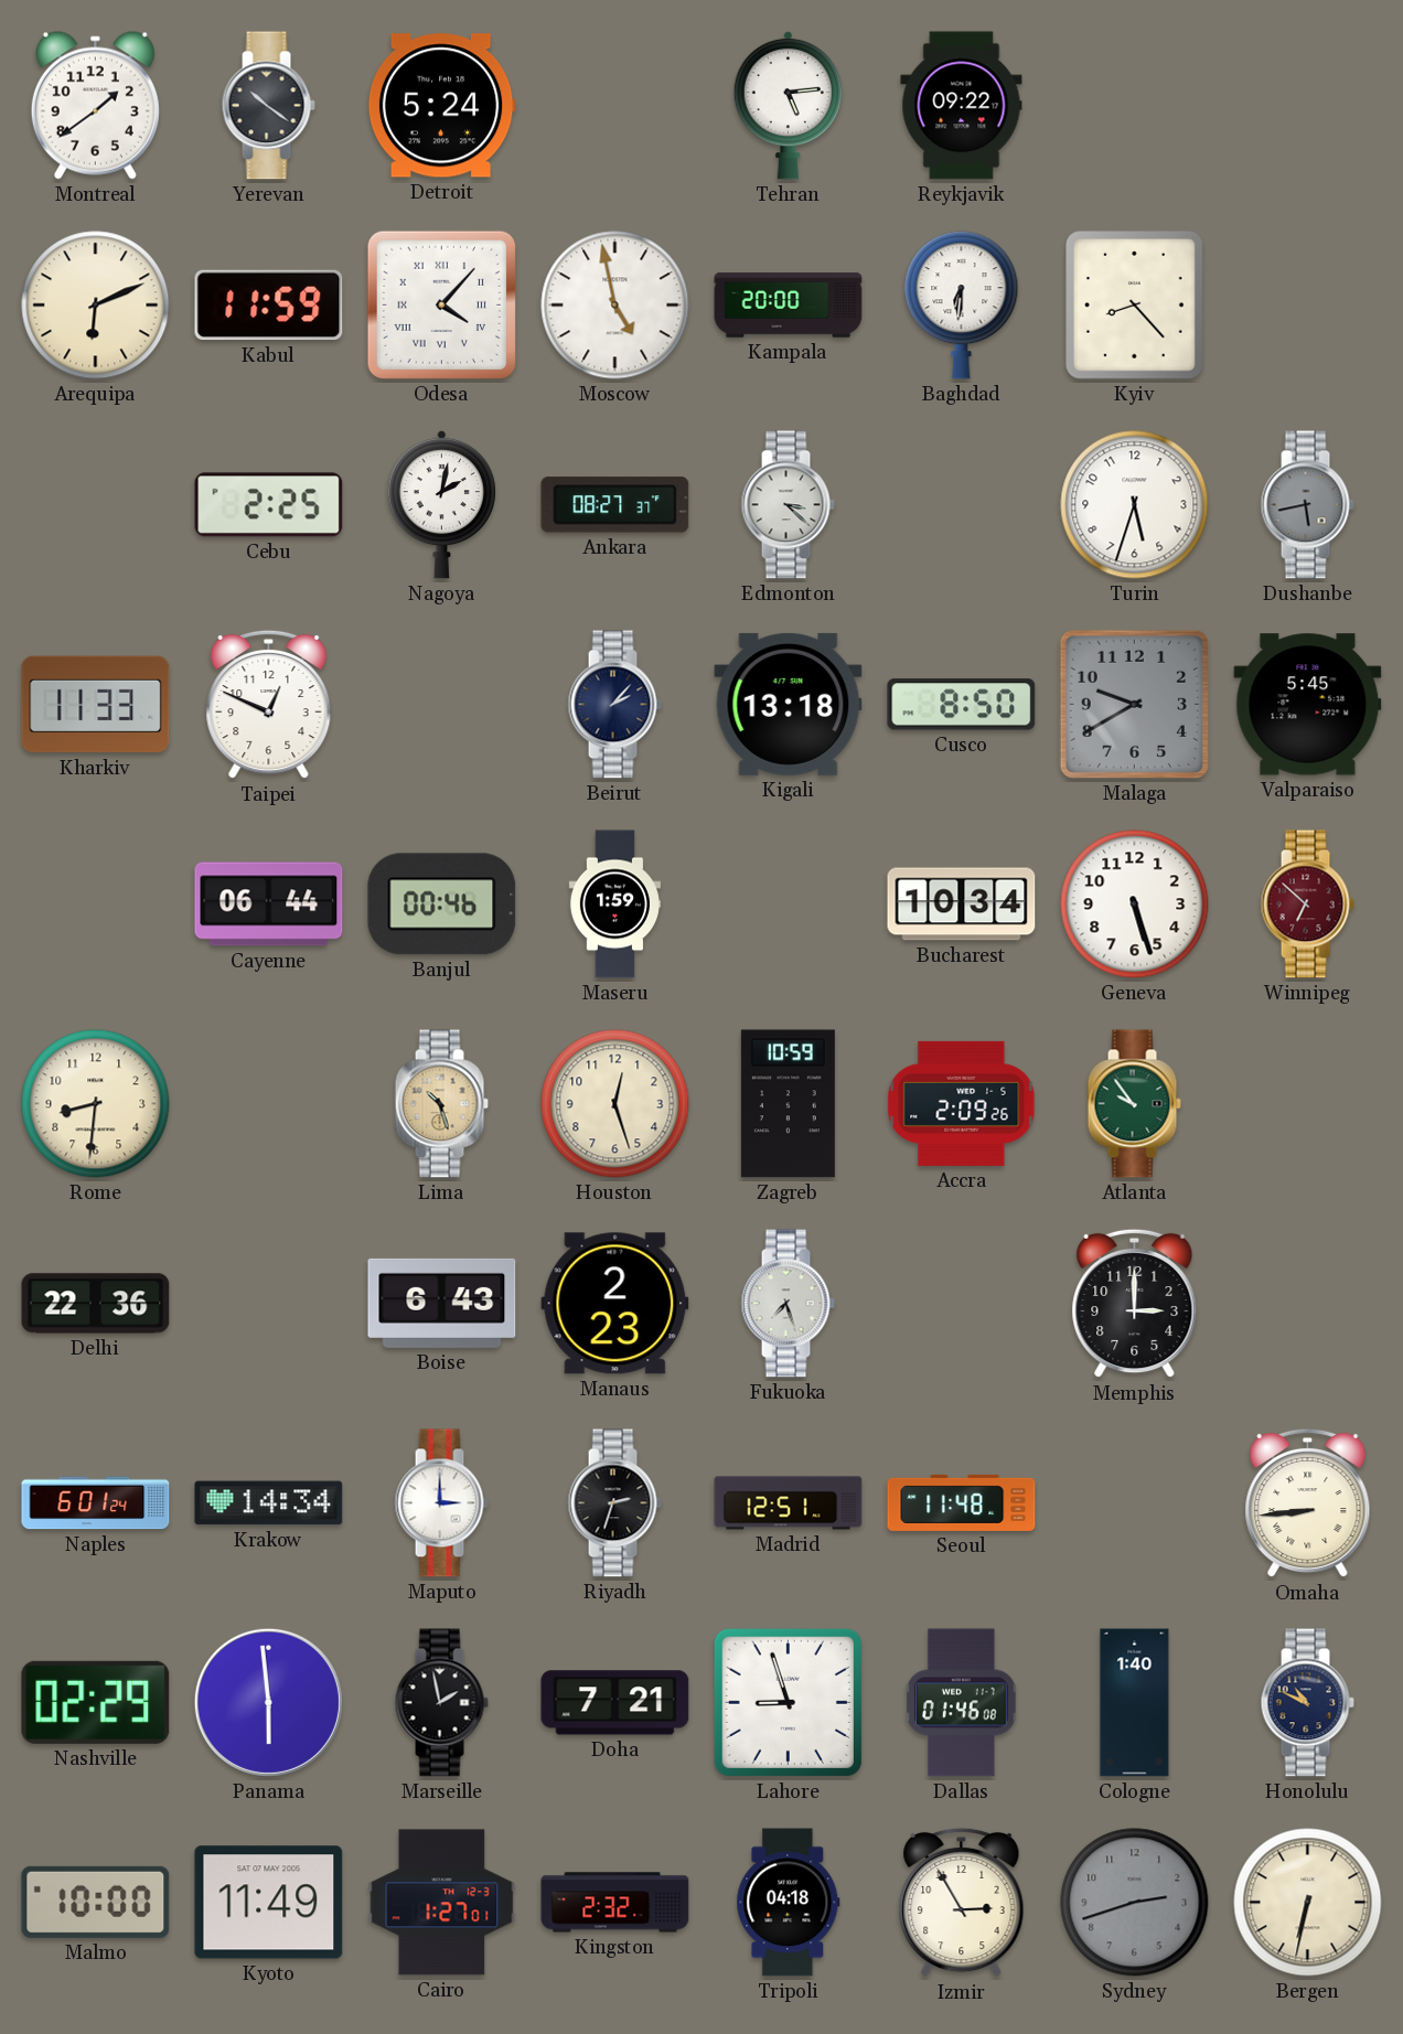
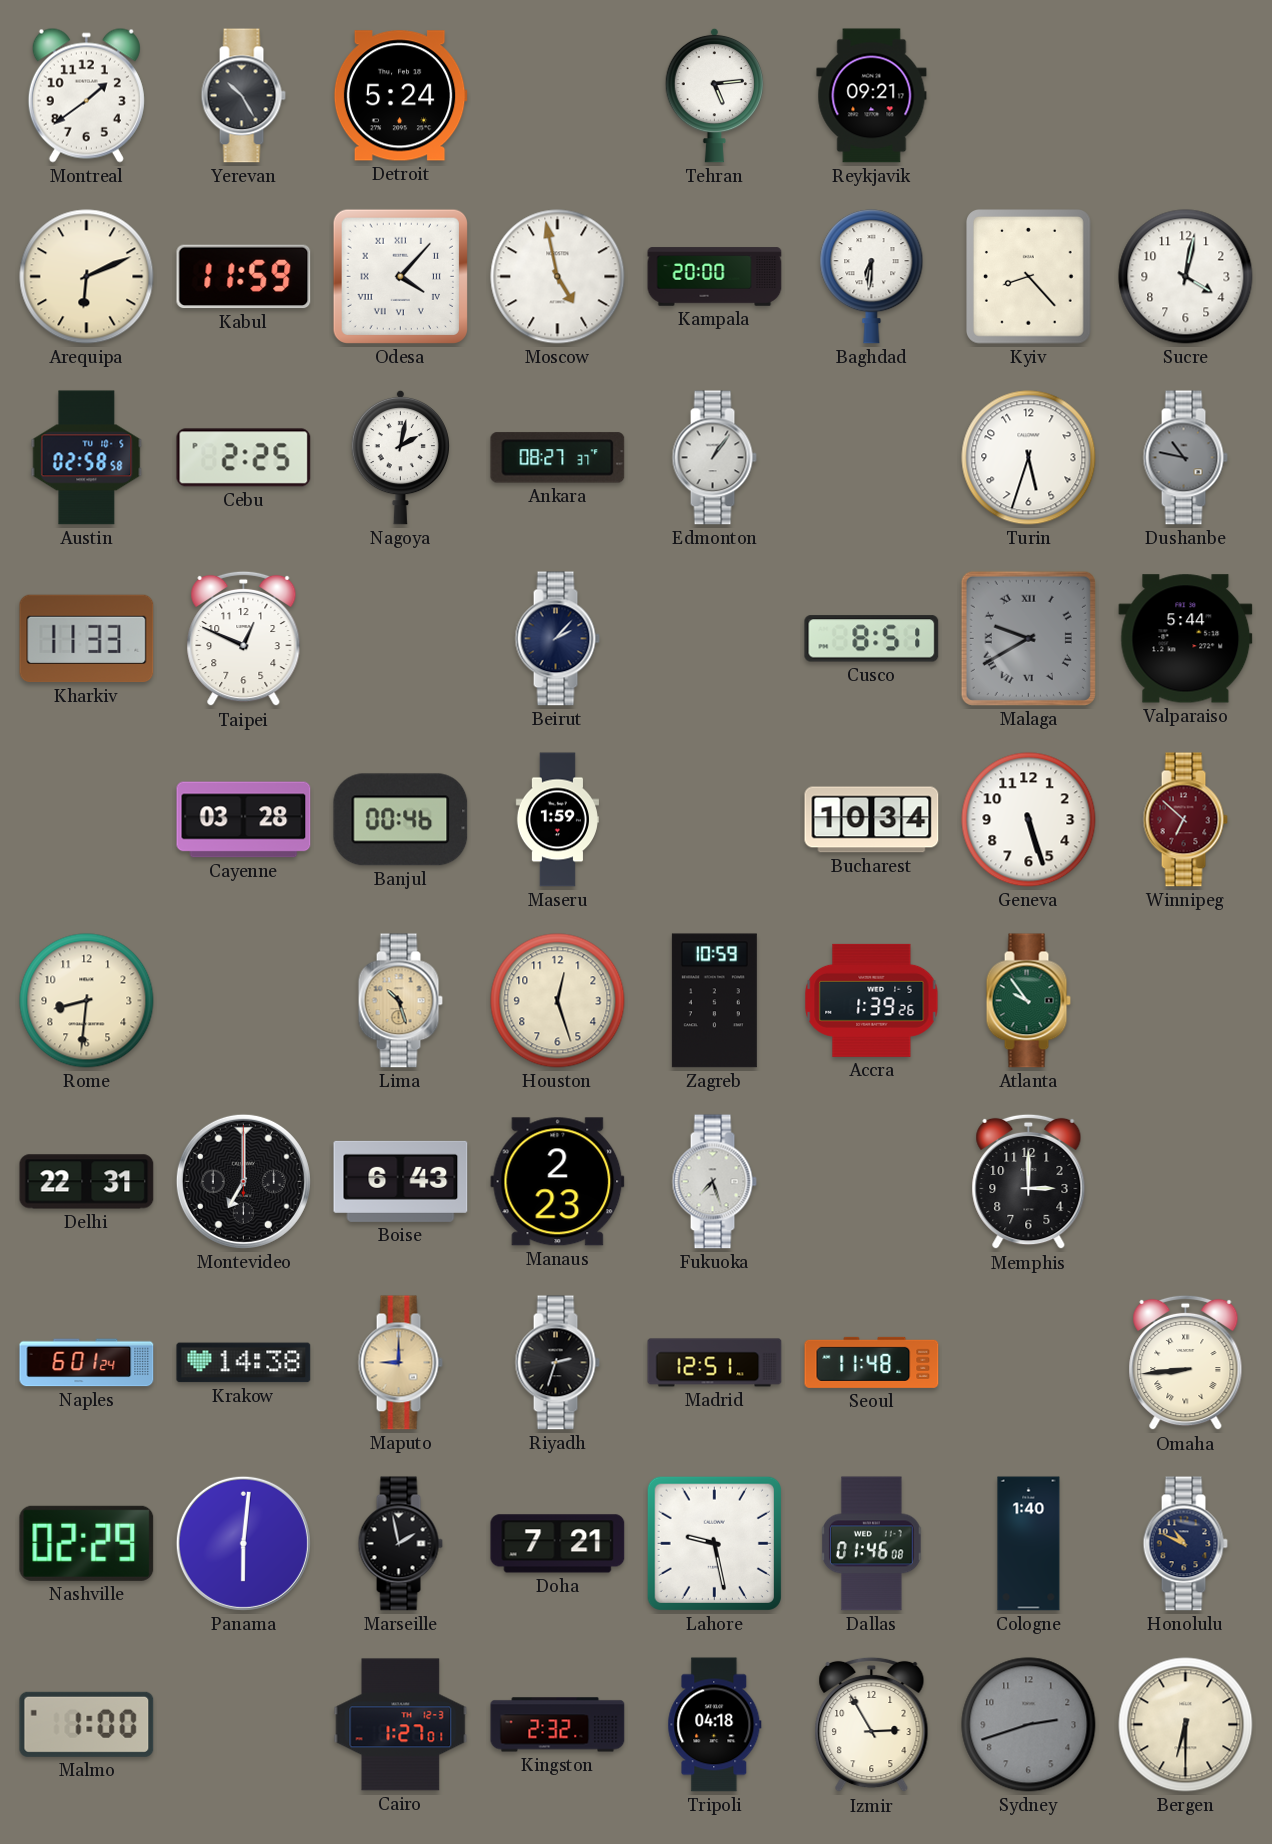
Yerevan: 10:21 -> 10:25 (243, 96)
Reykjavik: 09:22 -> 09:21 (872, 96)
Sucre: none -> 4:02 (1186, 277)
Austin: none -> 02:58 (87, 458)
Edmonton: 3:22 -> 1:06 (714, 458)
Dushanbe: 5:43 -> 10:47 (1185, 458)
Kigali: 13:18 -> none (789, 704)
Cusco: 8:50 -> 8:51 (872, 639)
Malaga numerals: Arabic -> Roman (1028, 638)
Valparaiso: 5:45 -> 5:44 (1186, 639)
Cayenne: 06:44 -> 03:28 (244, 820)
Accra: 2:09 -> 1:39 (872, 1000)
Delhi: 22:36 -> 22:31 (87, 1182)
Montevideo: none -> 7:00 (243, 1181)
Krakow: 14:34 -> 14:38 (244, 1363)
Maputo: 3:00 -> 9:00 (400, 1363)
Maputo dial: white -> champagne (400, 1363)
Panama: 5:59 -> 6:01 (243, 1543)
Lahore: 8:57 -> 9:28 (714, 1543)
Malmo: 10:00 -> 1:00 (87, 1724)
Kyoto: 11:49 -> none (269, 1903)
Bergen: 6:32 -> 6:30 (1186, 1725)
